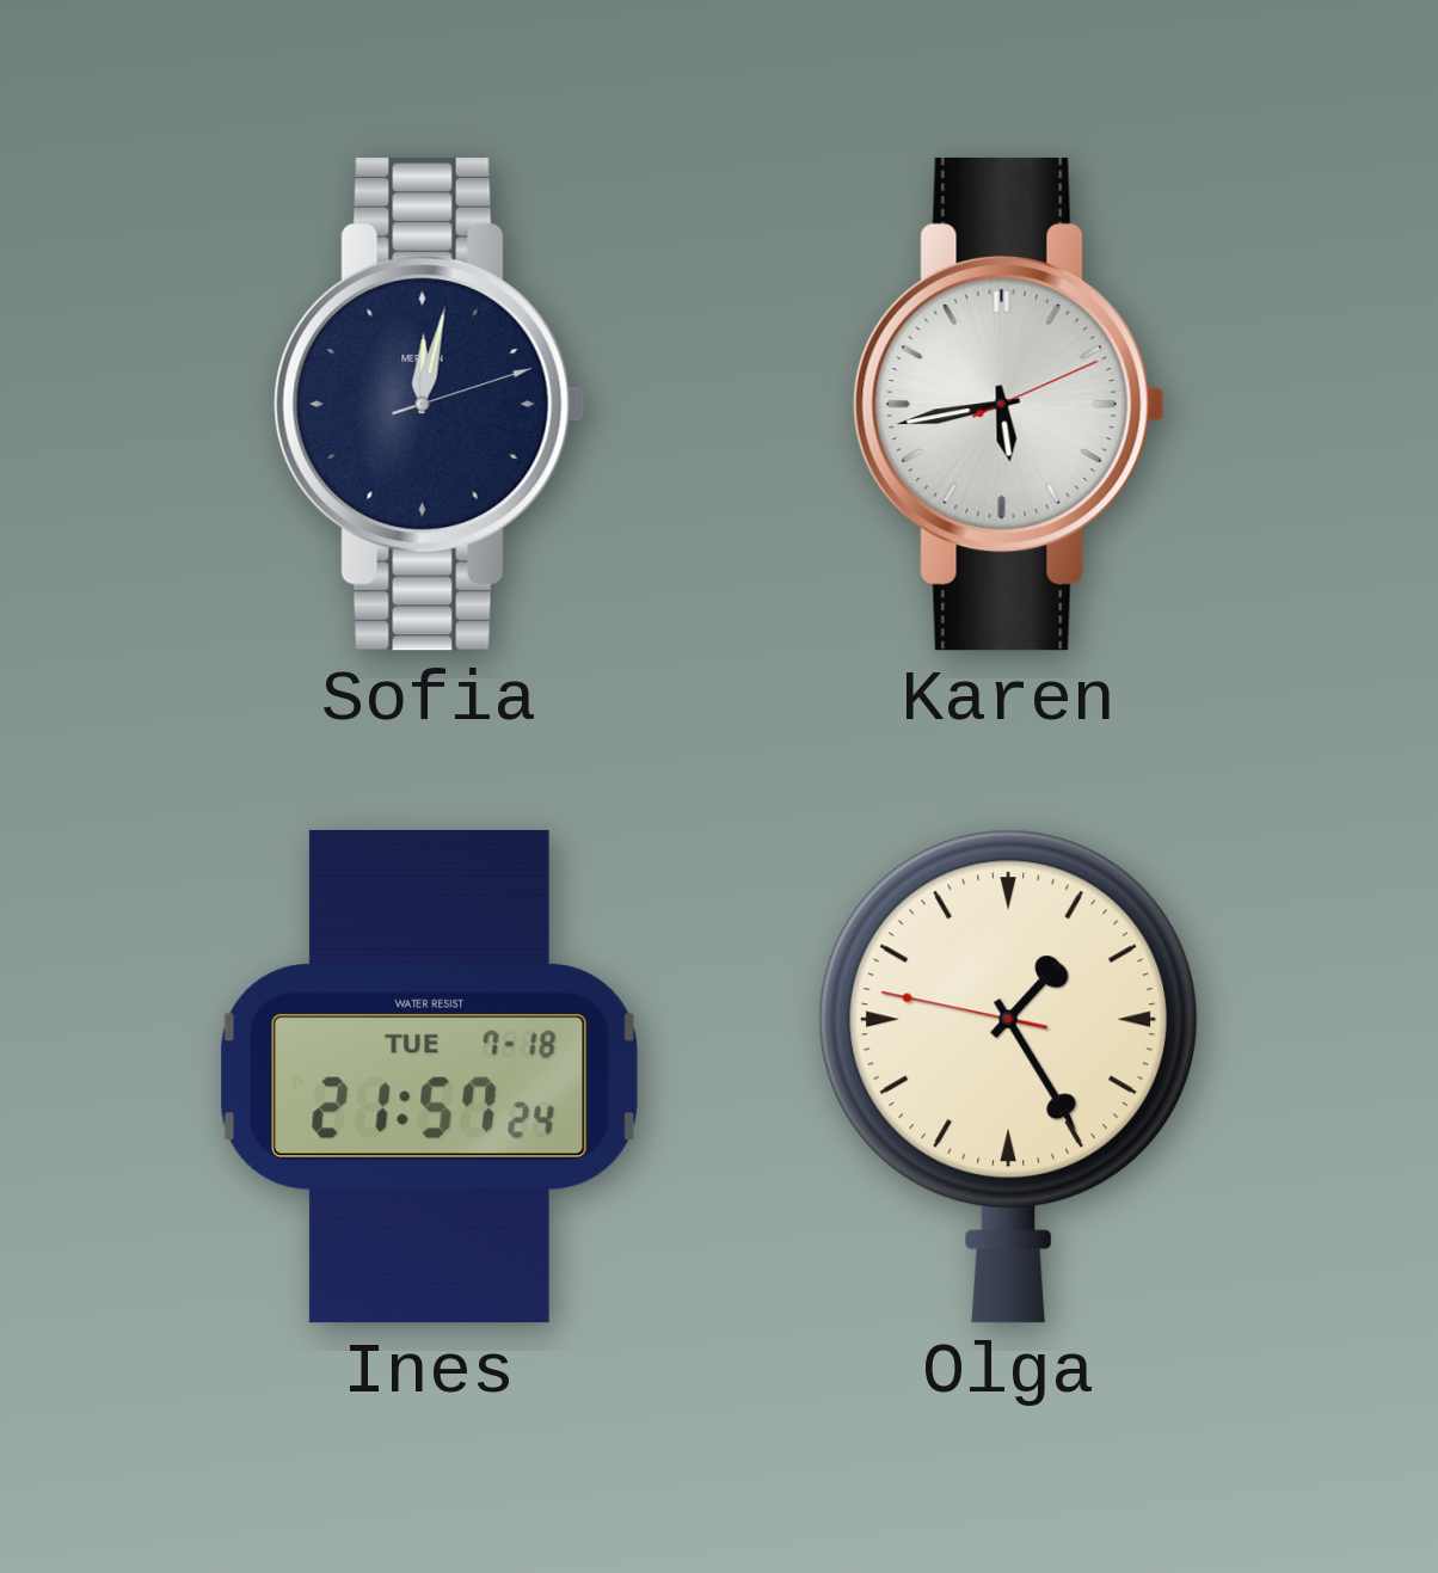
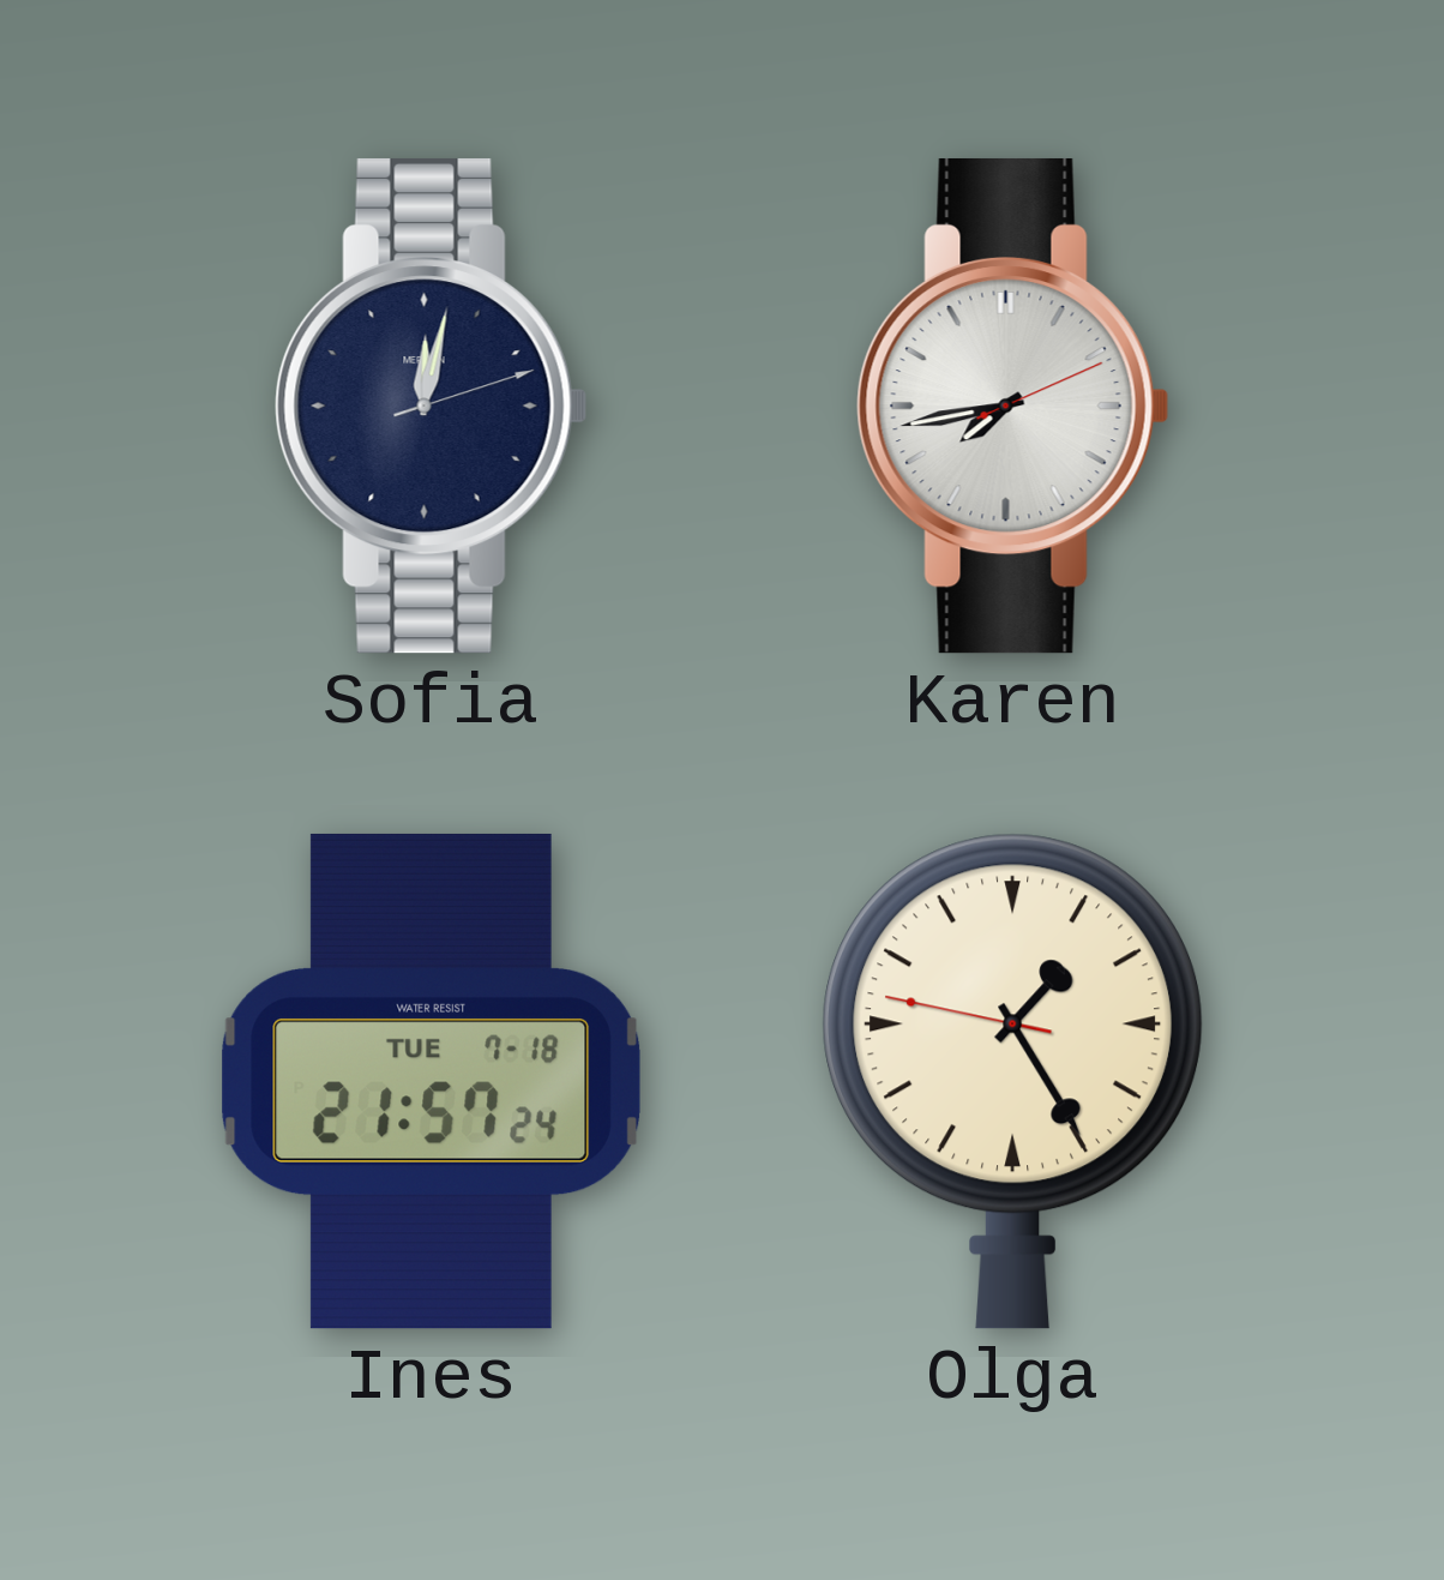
Karen: 5:43 -> 7:43 (1013, 405)
